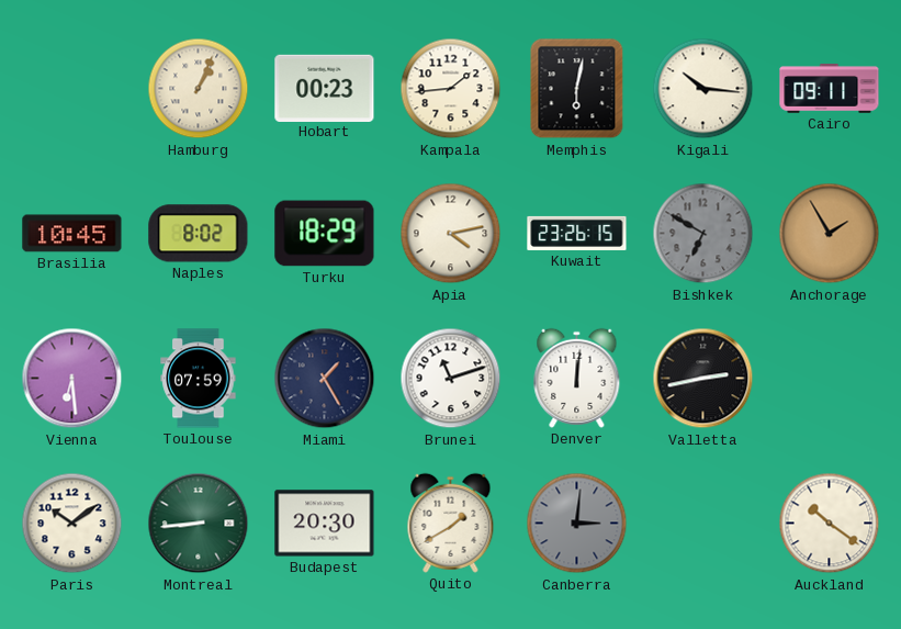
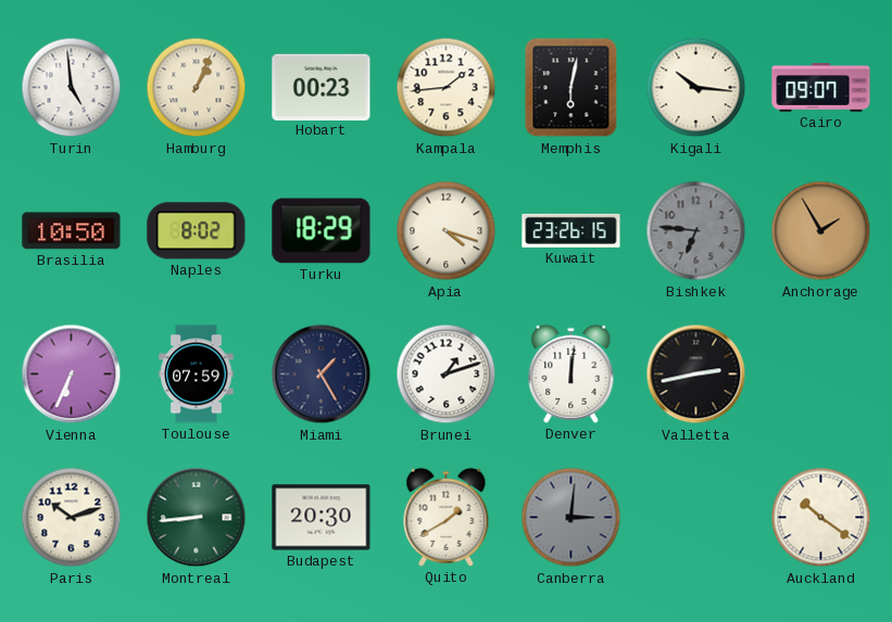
Turin: none -> 4:59 (72, 88)
Cairo: 09:11 -> 09:07 (821, 88)
Brasilia: 10:45 -> 10:50 (72, 231)
Apia: 4:13 -> 4:18 (447, 231)
Bishkek: 6:50 -> 6:46 (696, 231)
Vienna: 6:29 -> 6:34 (72, 375)
Brunei: 11:12 -> 1:12 (447, 375)
Paris: 10:09 -> 10:12 (72, 518)
